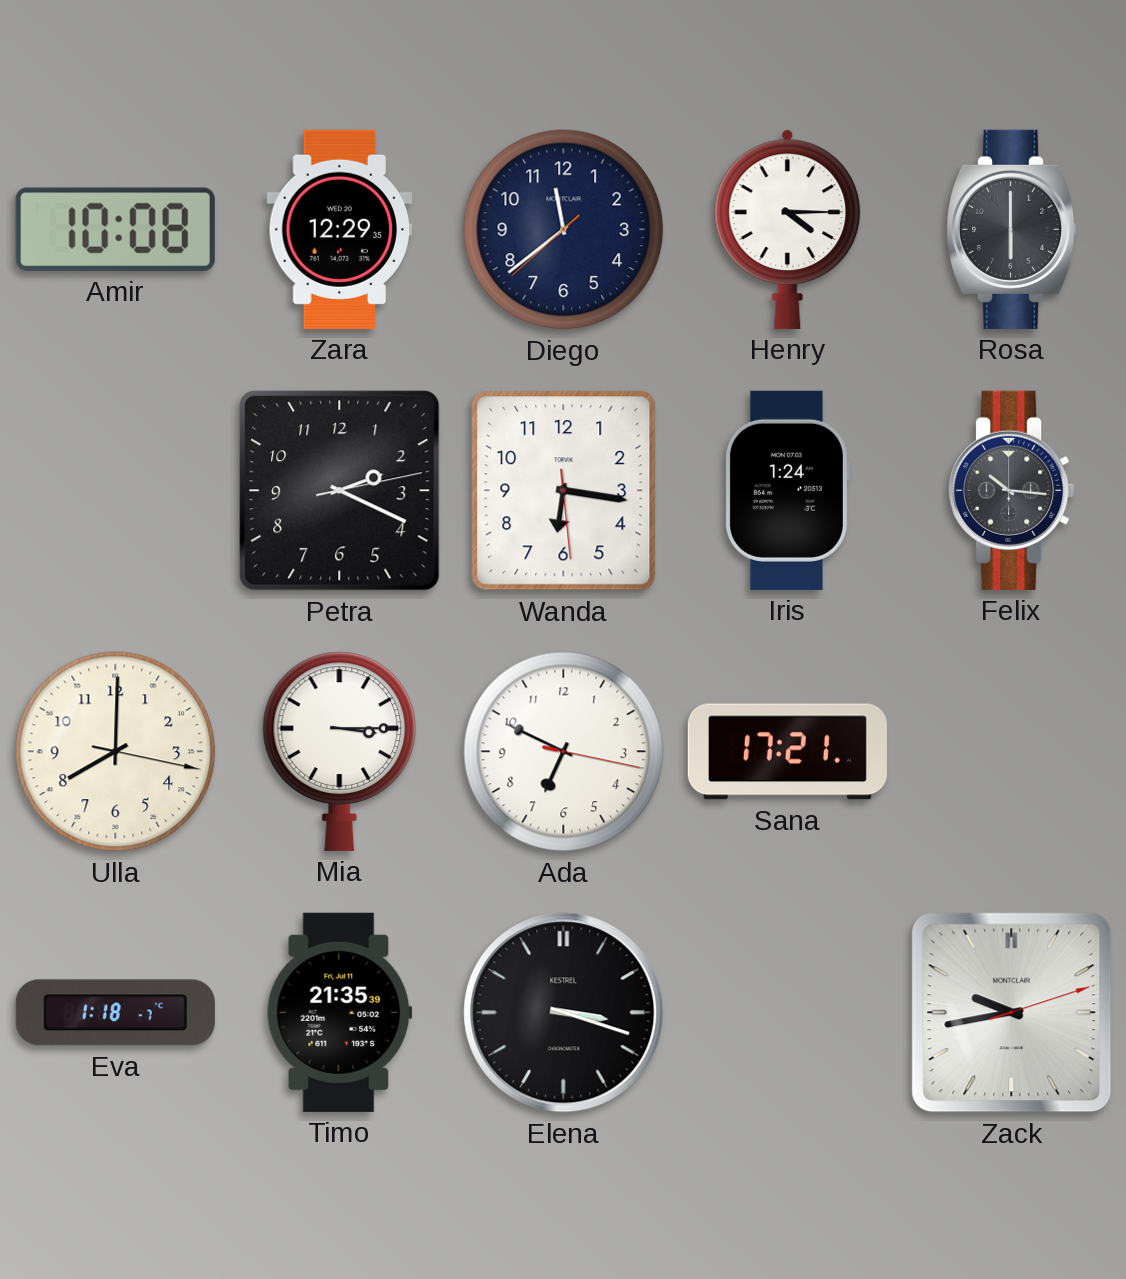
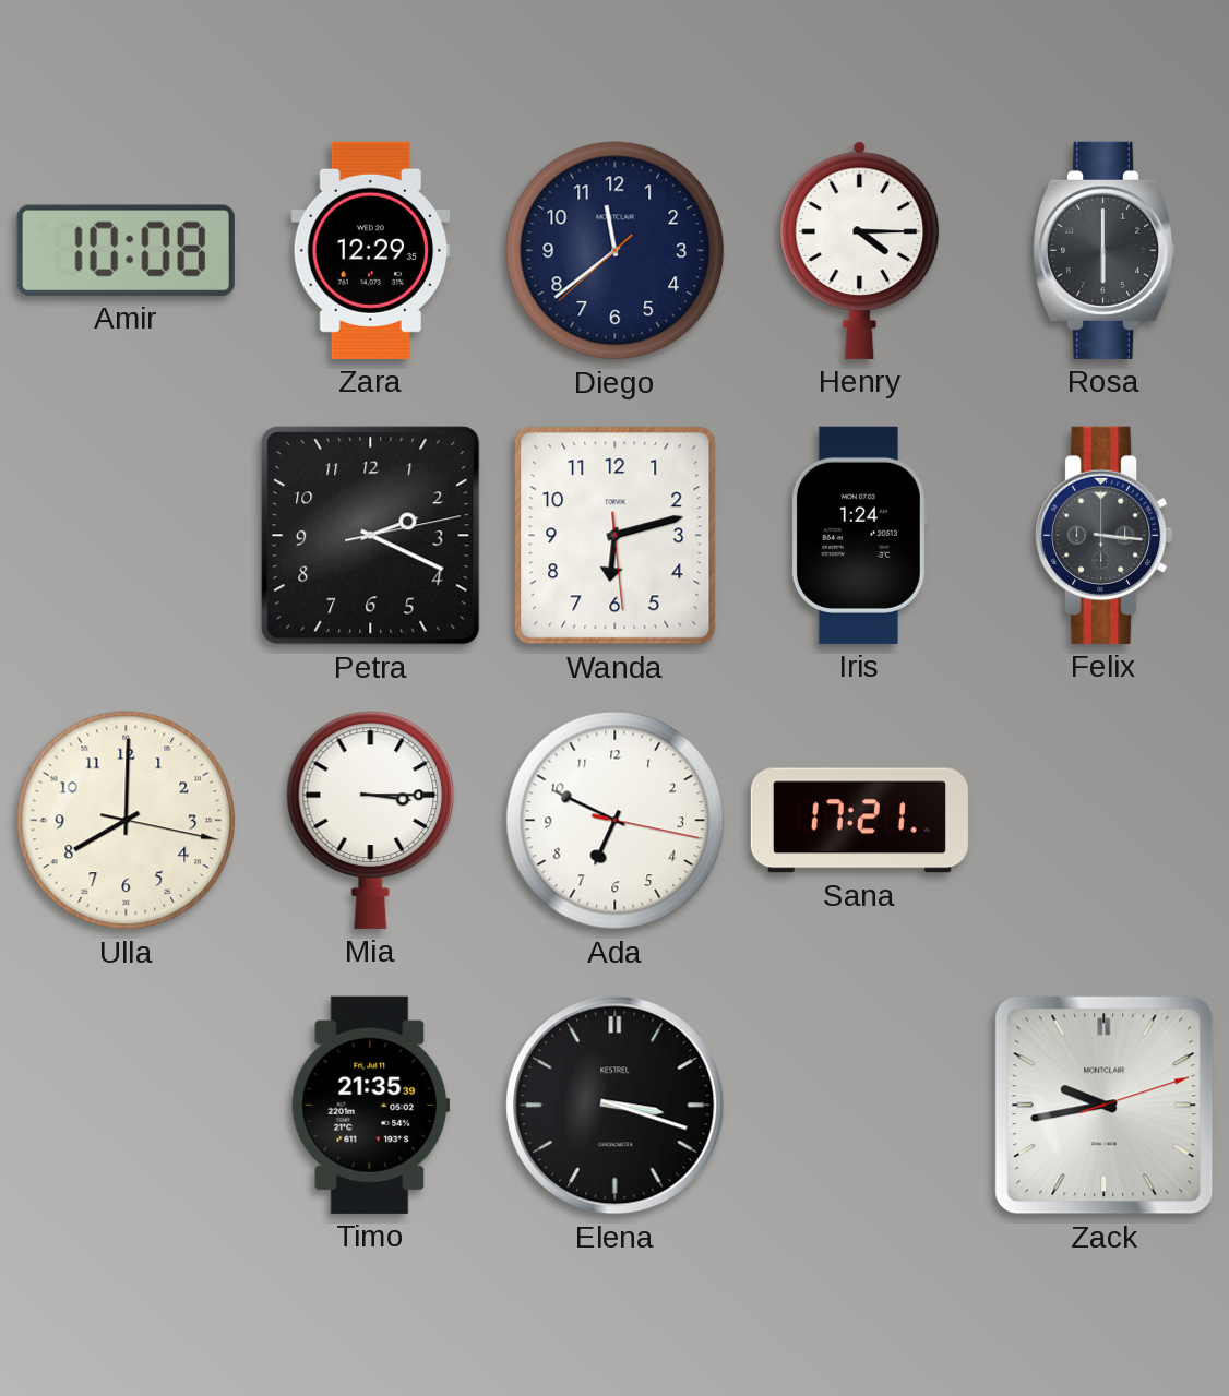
Wanda: 6:16 -> 6:12 (616, 536)
Felix: 10:16 -> 3:16 (1105, 535)
Eva: 1:18 -> none (115, 1013)
